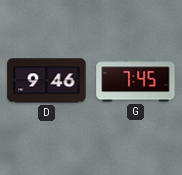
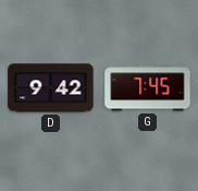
D: 9:46 -> 9:42 (51, 88)
